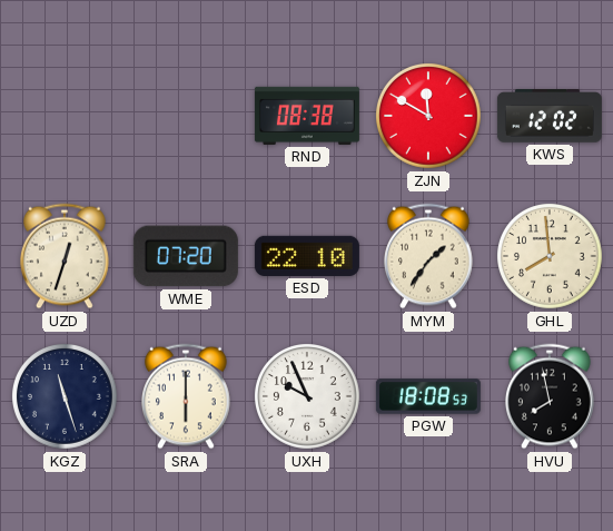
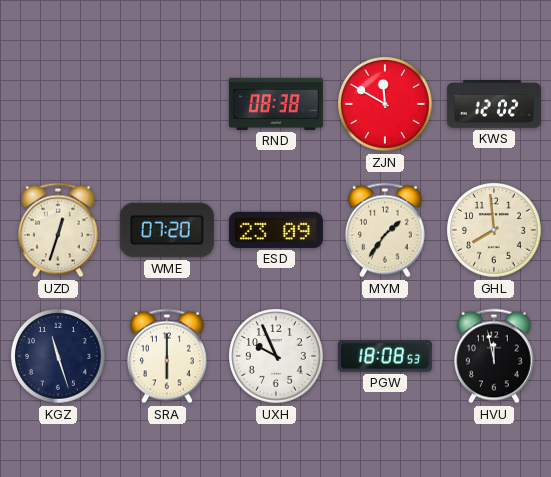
ESD: 22:10 -> 23:09 (276, 230)
HVU: 7:58 -> 11:58 (495, 356)
